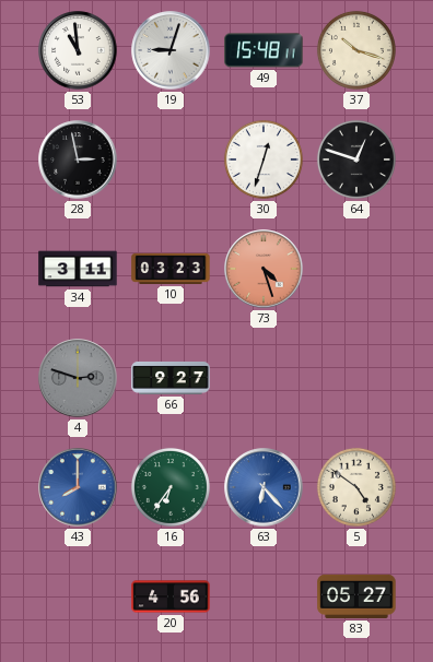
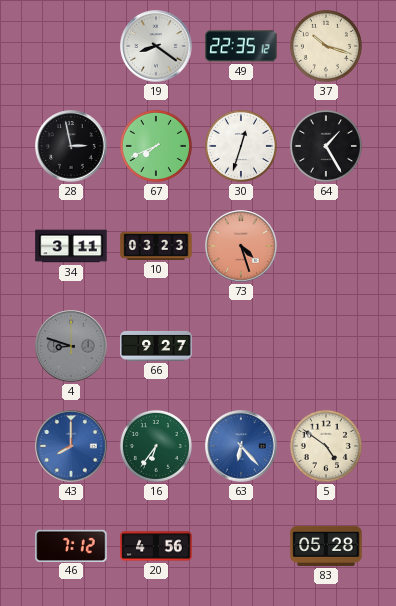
53: 10:59 -> none (78, 50)
19: 9:03 -> 8:21 (156, 46)
49: 15:48 -> 22:35 (241, 46)
67: none -> 7:41 (156, 146)
64: 12:48 -> 1:25 (326, 146)
4: 2:48 -> 8:48 (71, 346)
46: none -> 7:12 (71, 545)
83: 05:27 -> 05:28 (326, 546)
